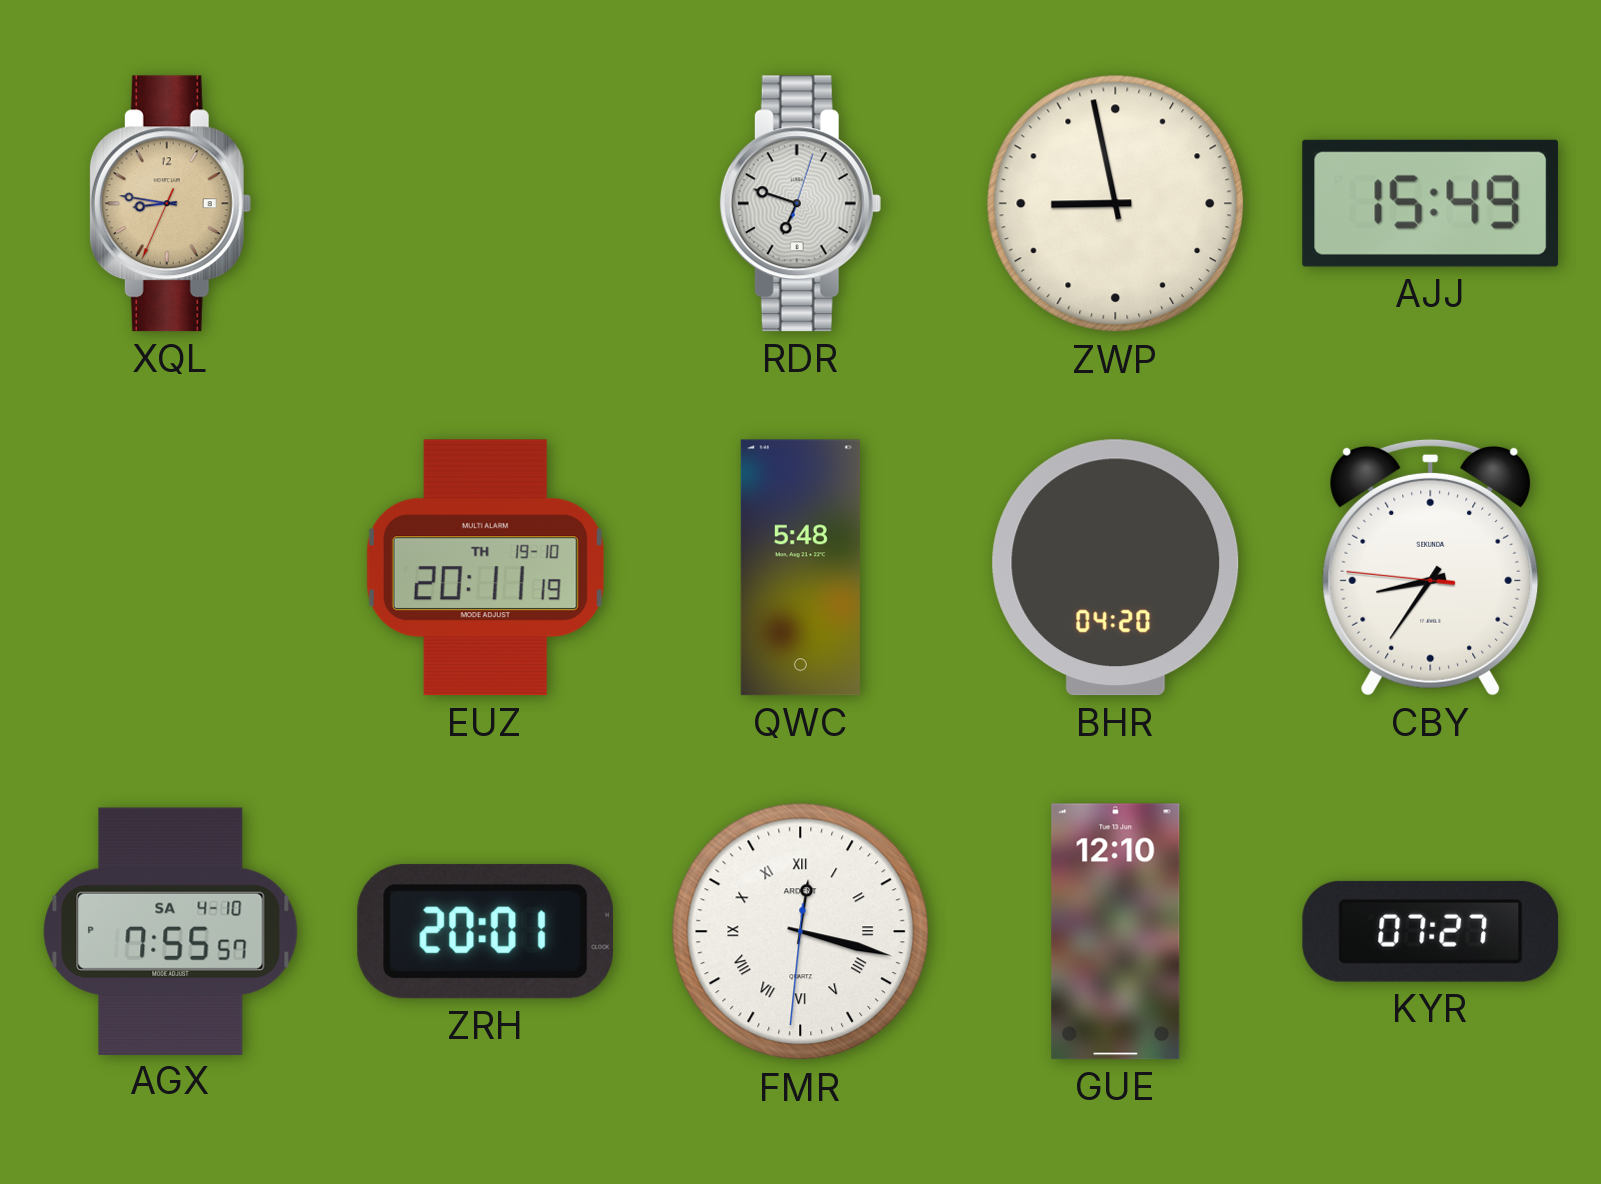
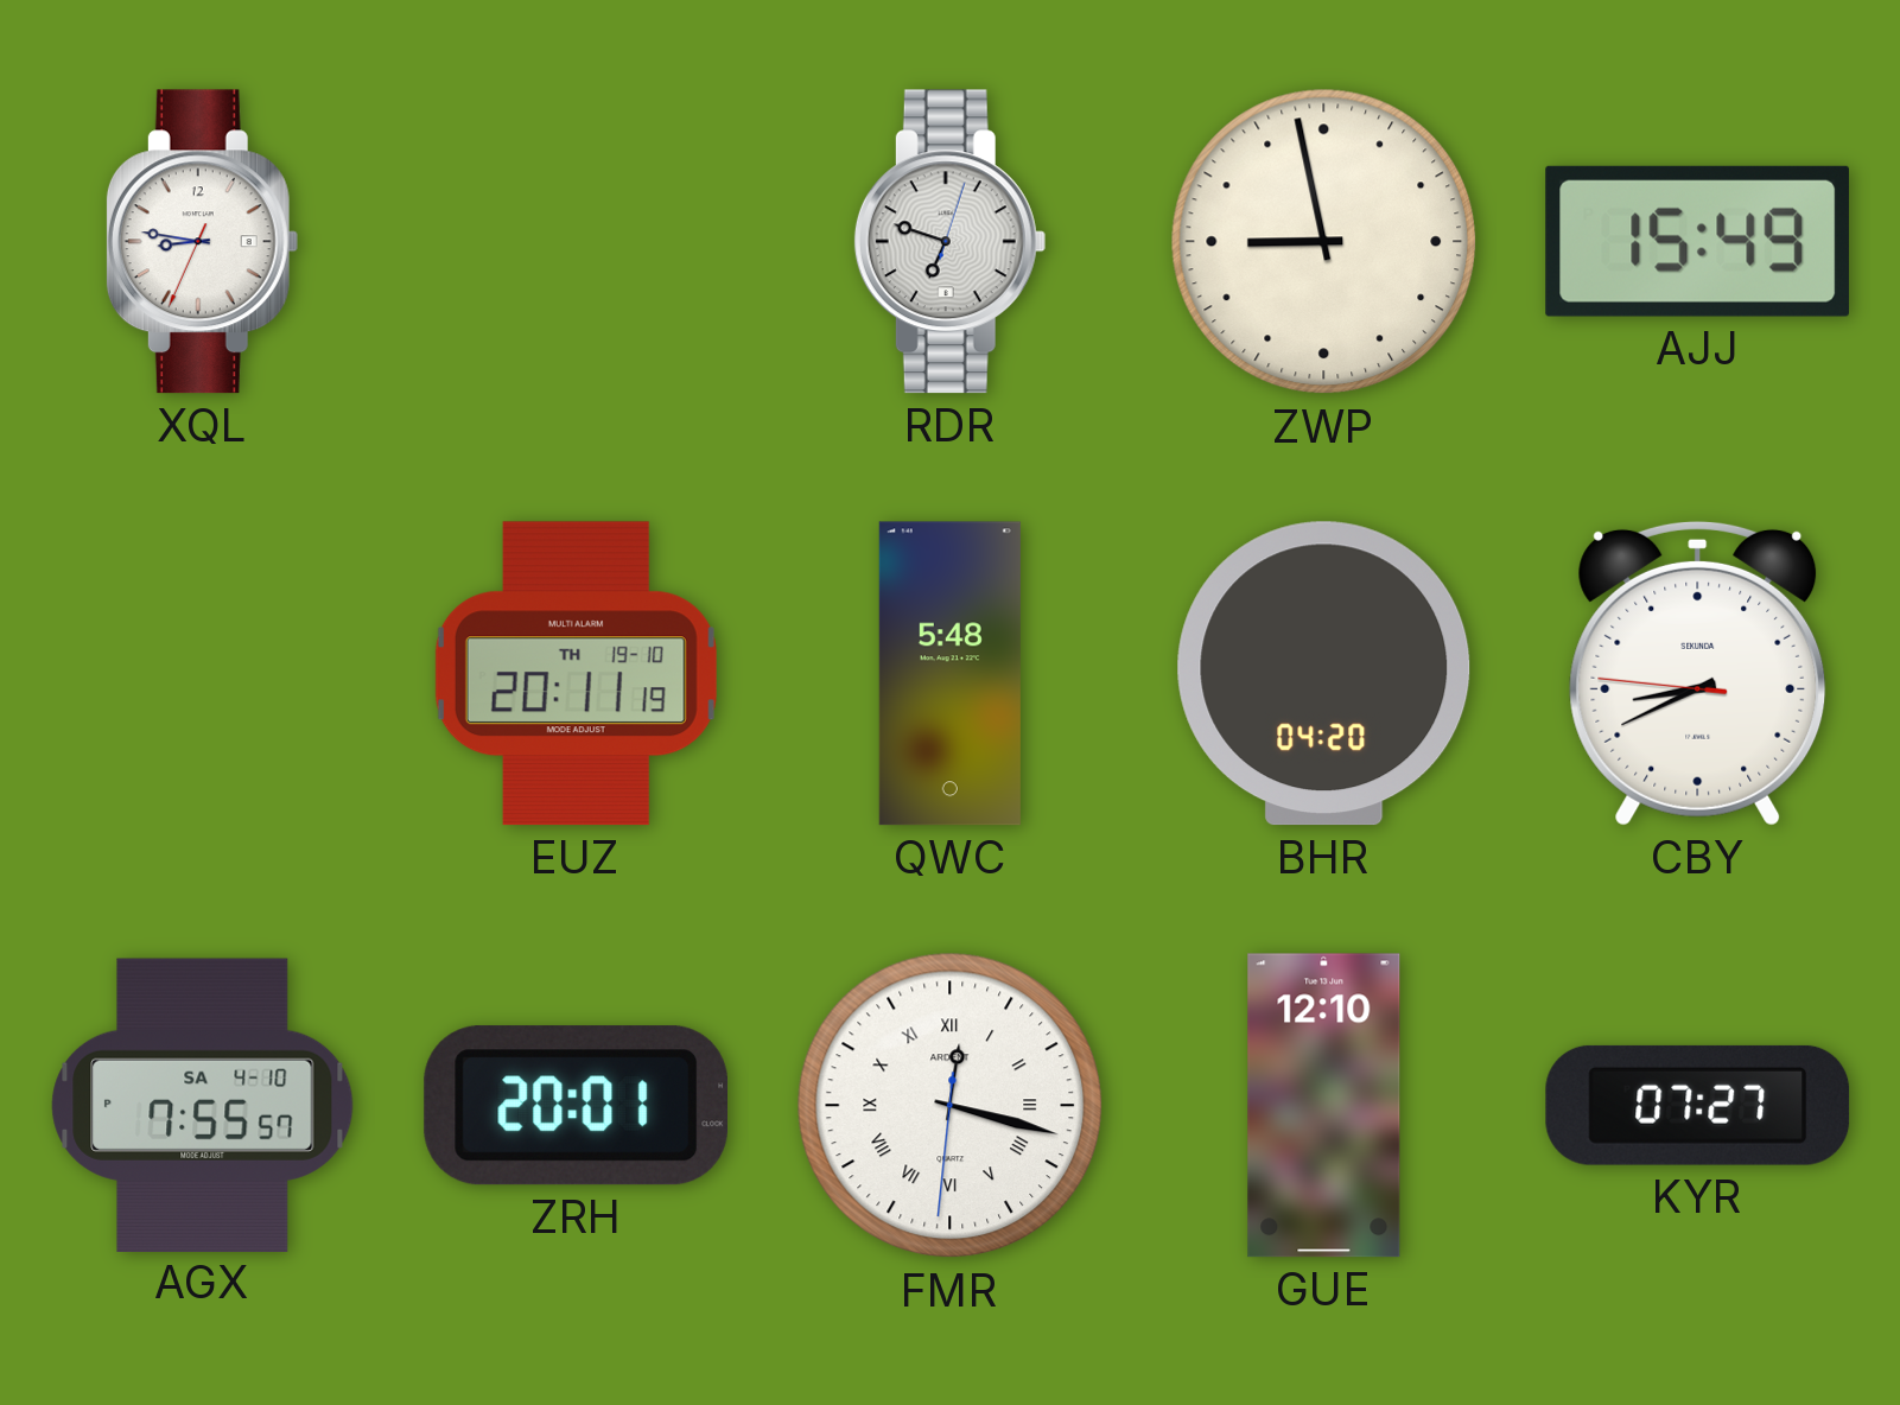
XQL dial: champagne -> white (202, 242)
CBY: 8:35 -> 8:40 (1698, 673)
